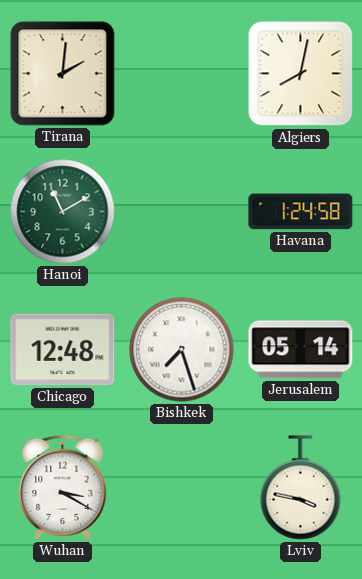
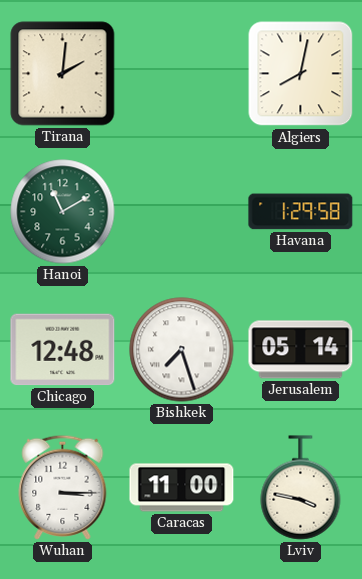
Havana: 1:24 -> 1:29 (301, 212)
Wuhan: 3:20 -> 3:15 (63, 487)
Caracas: none -> 11:00 (182, 488)
